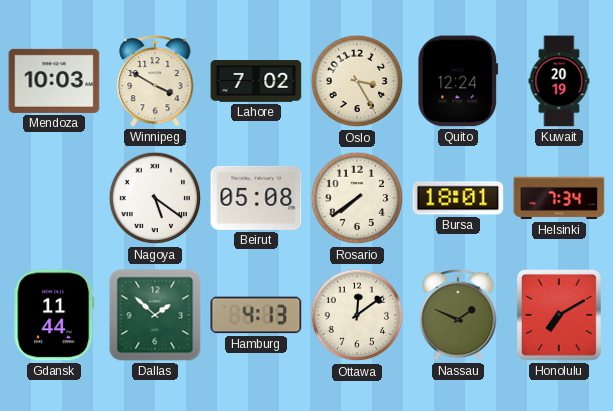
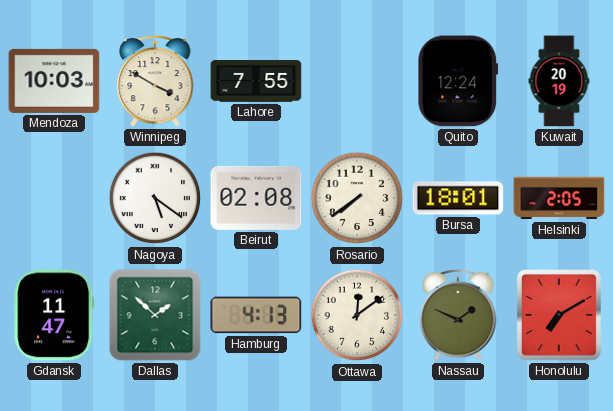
Lahore: 7:02 -> 7:55 (256, 81)
Oslo: 3:25 -> none (357, 81)
Beirut: 05:08 -> 02:08 (256, 198)
Helsinki: 7:34 -> 2:05 (559, 198)
Gdansk: 11:44 -> 11:47 (54, 315)
